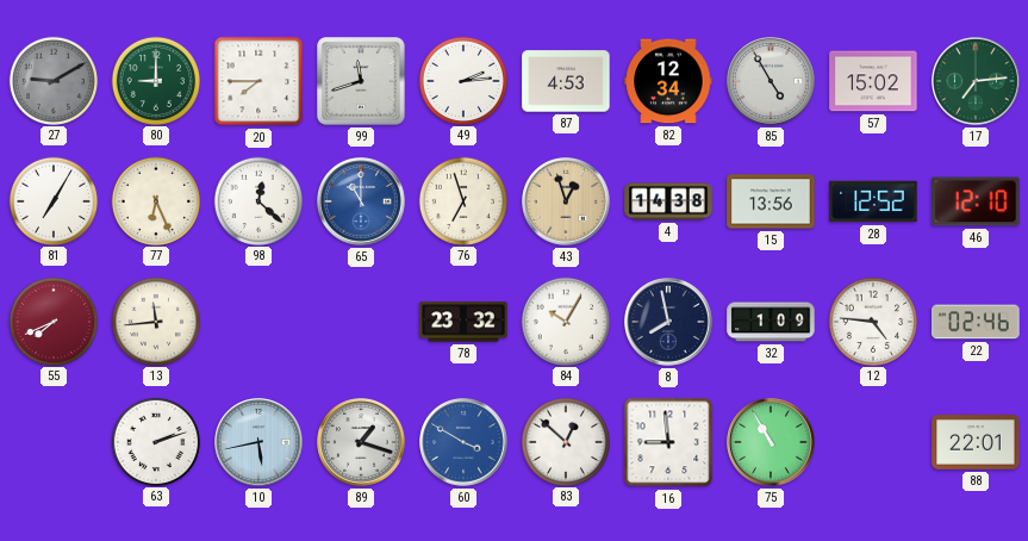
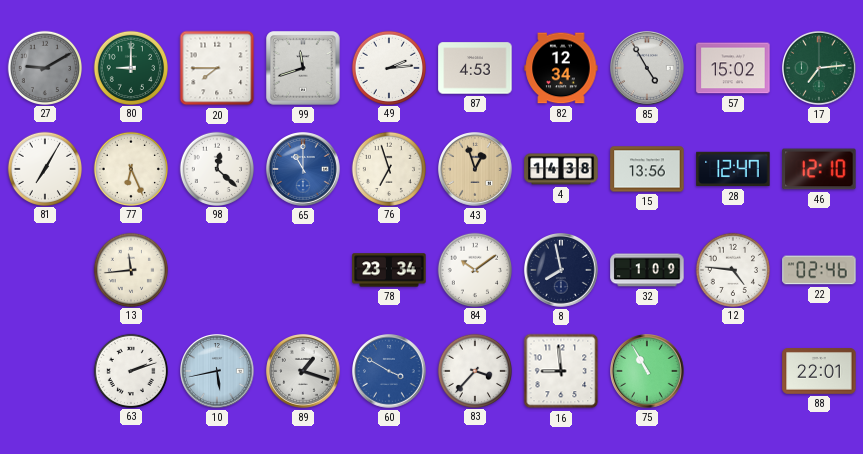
28: 12:52 -> 12:47 (733, 169)
55: 7:41 -> none (52, 321)
78: 23:32 -> 23:34 (389, 270)
84: 10:05 -> 10:09 (474, 269)
83: 12:52 -> 3:37 (474, 370)
